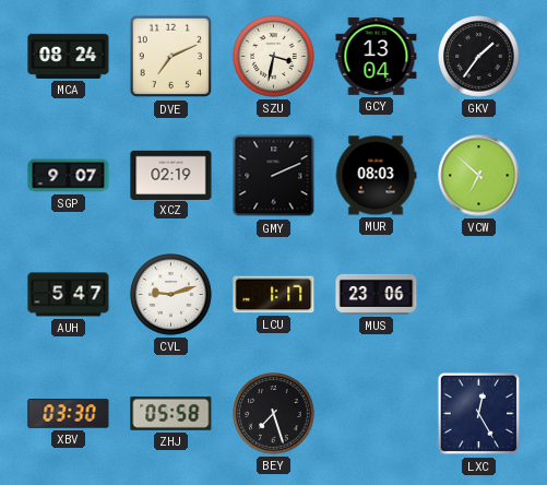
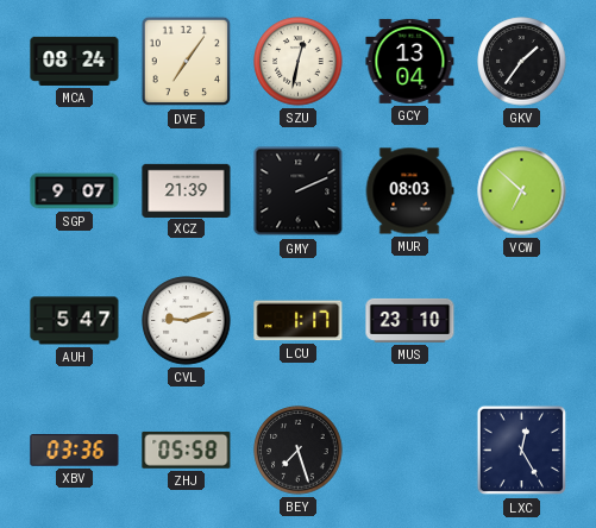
DVE: 7:11 -> 7:06 (187, 62)
SZU: 3:32 -> 12:32 (299, 62)
XCZ: 02:19 -> 21:39 (187, 190)
MUS: 23:06 -> 23:10 (410, 320)
XBV: 03:30 -> 03:36 (75, 451)
